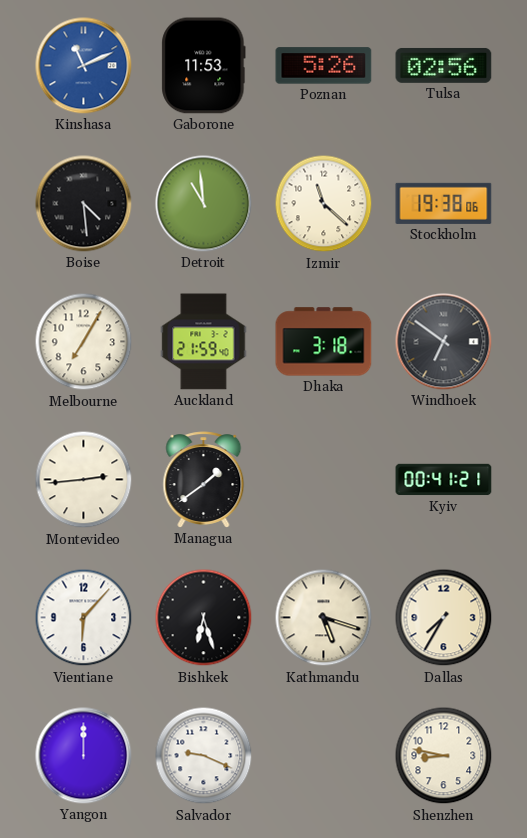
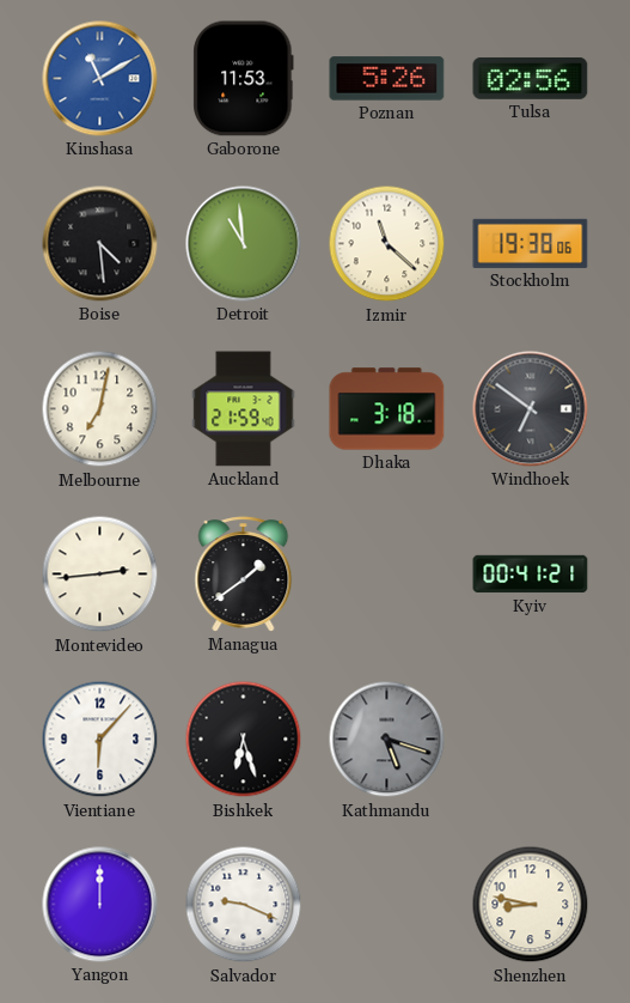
Kinshasa: 11:11 -> 11:10 (100, 79)
Melbourne: 7:05 -> 7:02 (100, 409)
Kathmandu dial: cream -> grey (387, 740)
Dallas: 7:35 -> none (444, 618)
